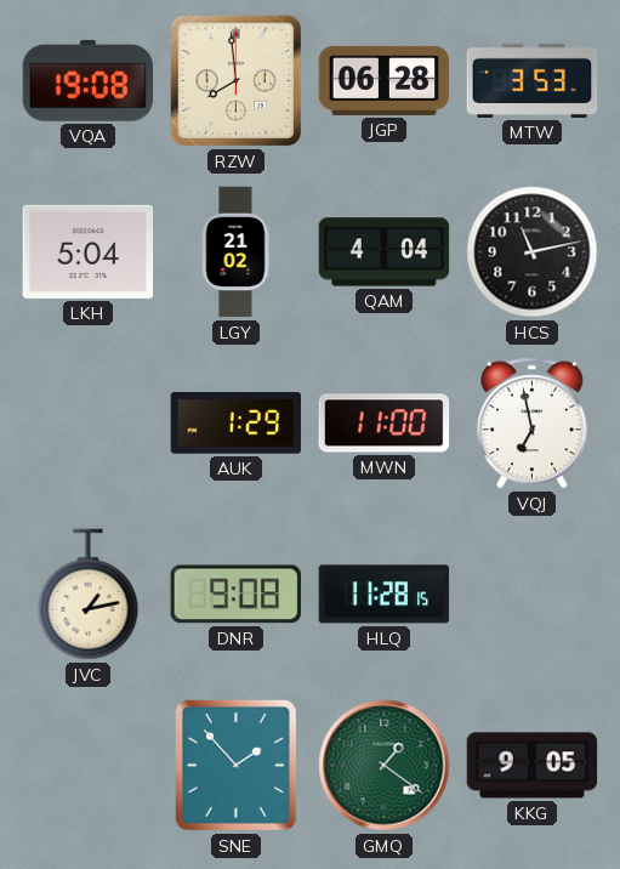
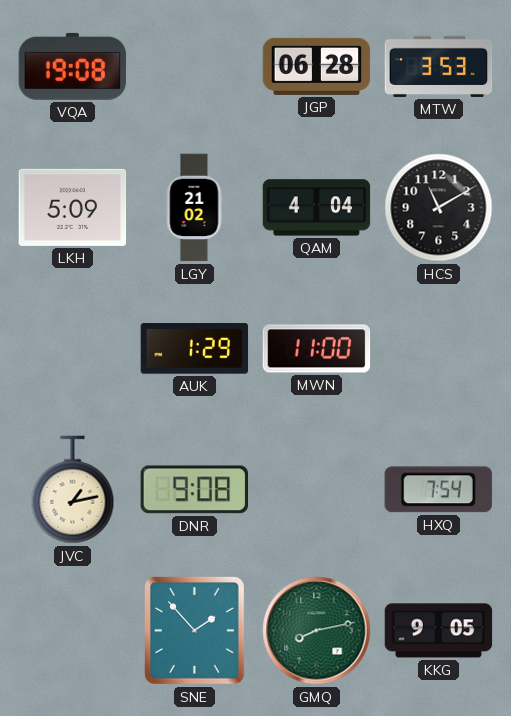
RZW: 7:59 -> none (237, 81)
LKH: 5:04 -> 5:09 (73, 207)
HCS: 11:13 -> 11:10 (439, 208)
VQJ: 6:58 -> none (531, 424)
HLQ: 11:28 -> none (385, 595)
HXQ: none -> 7:54 (438, 490)
GMQ: 1:21 -> 8:13 (317, 631)
